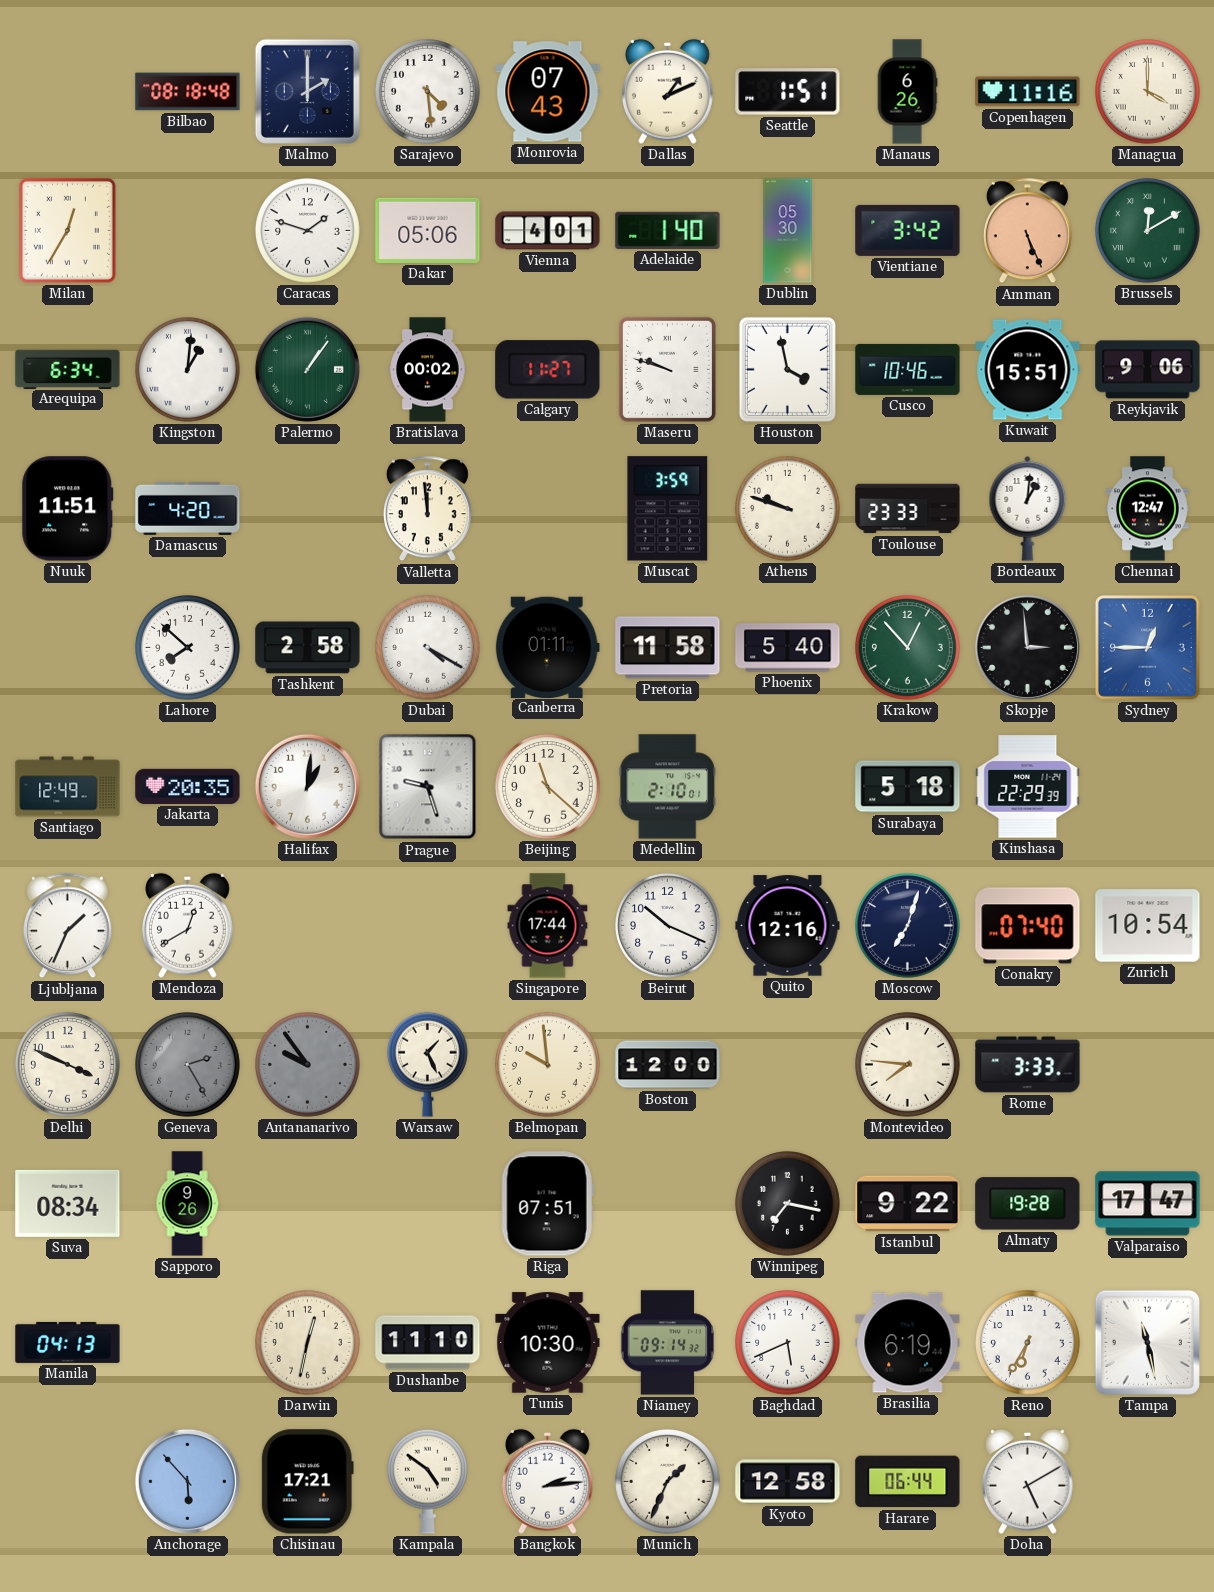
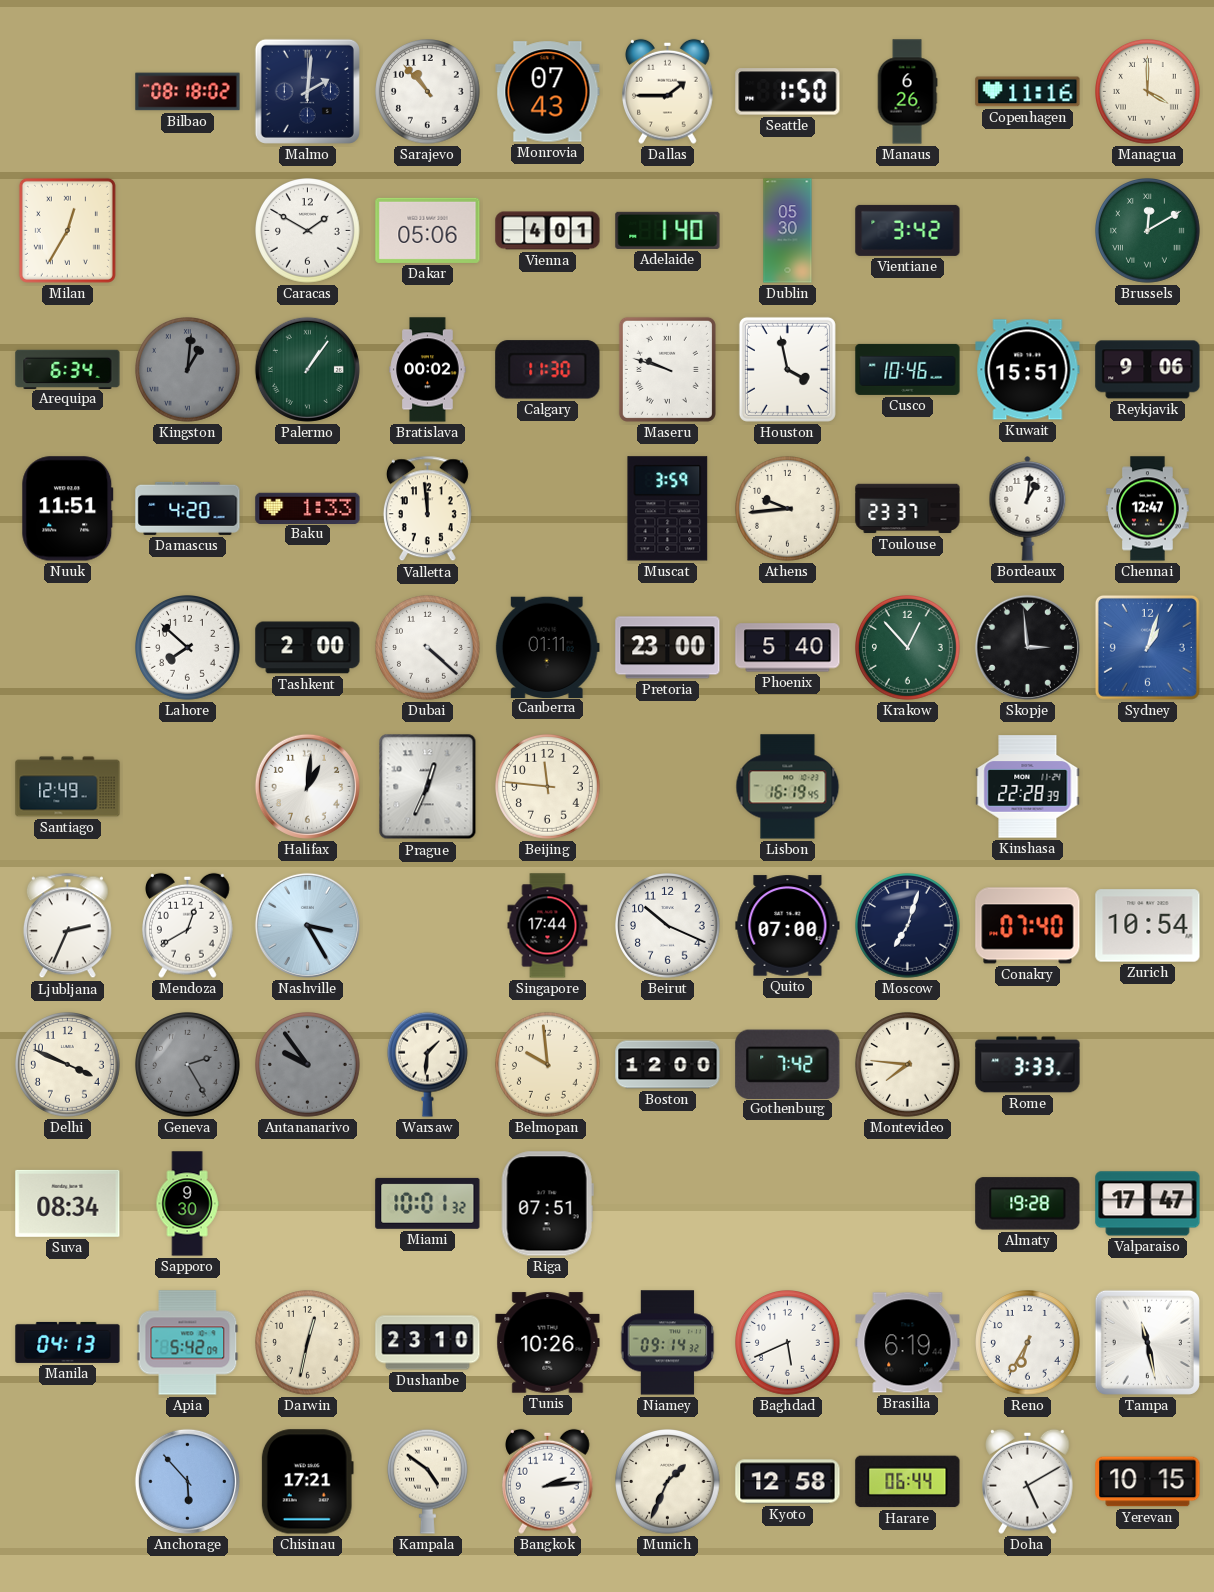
Bilbao: 08:18:48 -> 08:18:02 (188, 92)
Malmo: 2:00 -> 2:01 (307, 91)
Sarajevo: 4:29 -> 10:53 (428, 92)
Dallas: 1:11 -> 1:45 (668, 91)
Seattle: 1:51 -> 1:50 (788, 92)
Caracas: 1:48 -> 1:50 (308, 231)
Amman: 5:26 -> none (1027, 231)
Kingston dial: white -> grey (188, 370)
Calgary: 11:27 -> 11:30 (548, 370)
Baku: none -> 1:33 (308, 508)
Athens: 9:48 -> 9:44 (788, 509)
Toulouse: 23:33 -> 23:37 (908, 509)
Tashkent: 2:58 -> 2:00 (308, 648)
Dubai: 4:20 -> 4:22 (428, 648)
Pretoria: 11:58 -> 23:00 (668, 648)
Sydney: 12:45 -> 1:03 (1147, 647)
Jakarta: 20:35 -> none (188, 786)
Prague: 9:27 -> 12:34 (428, 787)
Beijing: 11:22 -> 11:46 (548, 787)
Medellin: 2:10 -> none (668, 787)
Lisbon: none -> 16:19 (788, 787)
Surabaya: 5:18 -> none (908, 787)
Kinshasa: 22:29 -> 22:28 (1028, 787)
Ljubljana: 1:34 -> 2:34 (67, 926)
Nashville: none -> 3:25 (307, 925)
Quito: 12:16 -> 07:00 (788, 926)
Warsaw: 1:26 -> 1:31 (427, 1064)
Gothenburg: none -> 7:42 (788, 1064)
Sapporo: 9:26 -> 9:30 (187, 1204)
Miami: none -> 10:01 (428, 1203)
Winnipeg: 7:17 -> none (788, 1204)
Istanbul: 9:22 -> none (908, 1204)
Apia: none -> 5:42 (188, 1343)
Dushanbe: 11:10 -> 23:10 (428, 1343)
Tunis: 10:30 -> 10:26 (548, 1343)
Yerevan: none -> 10:15 (1148, 1482)
